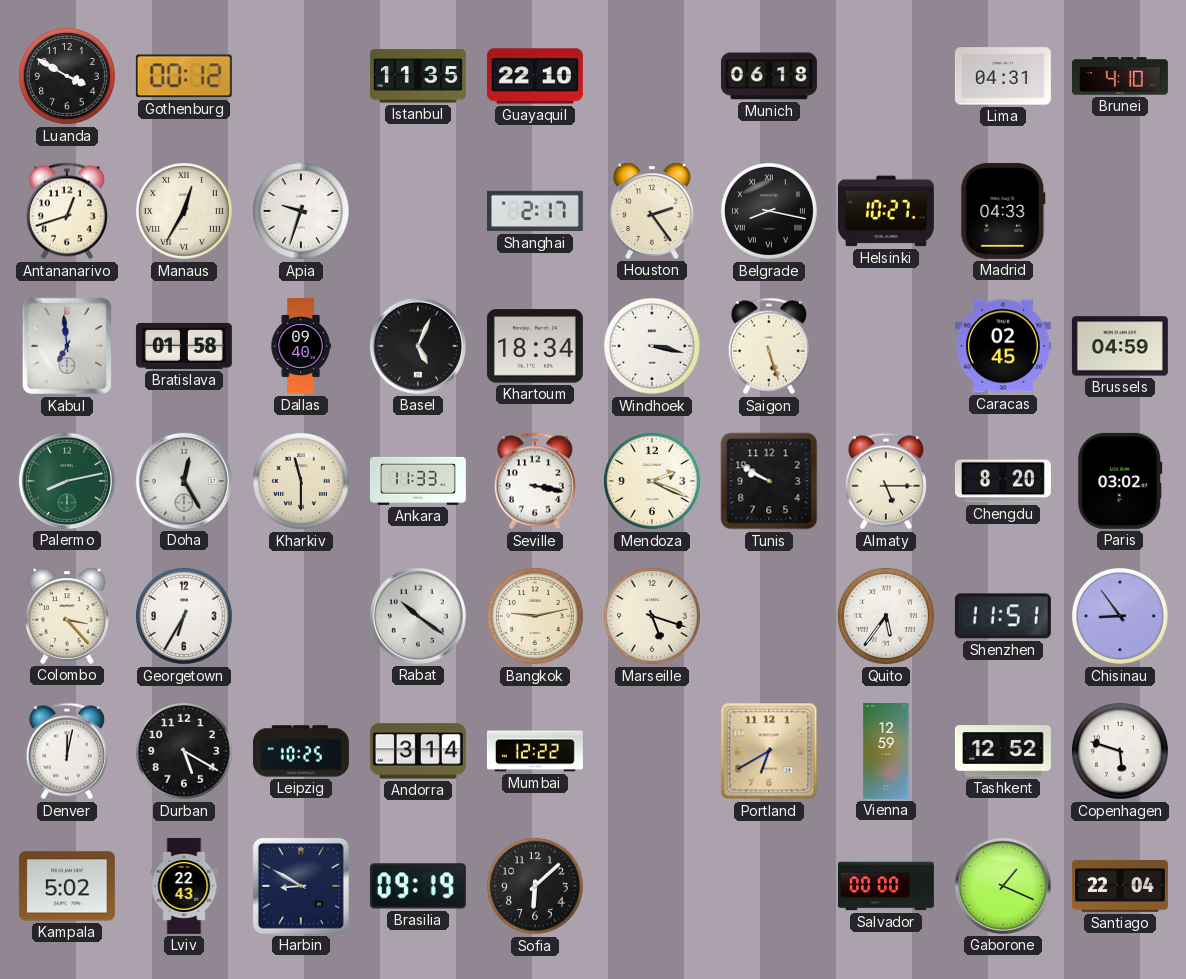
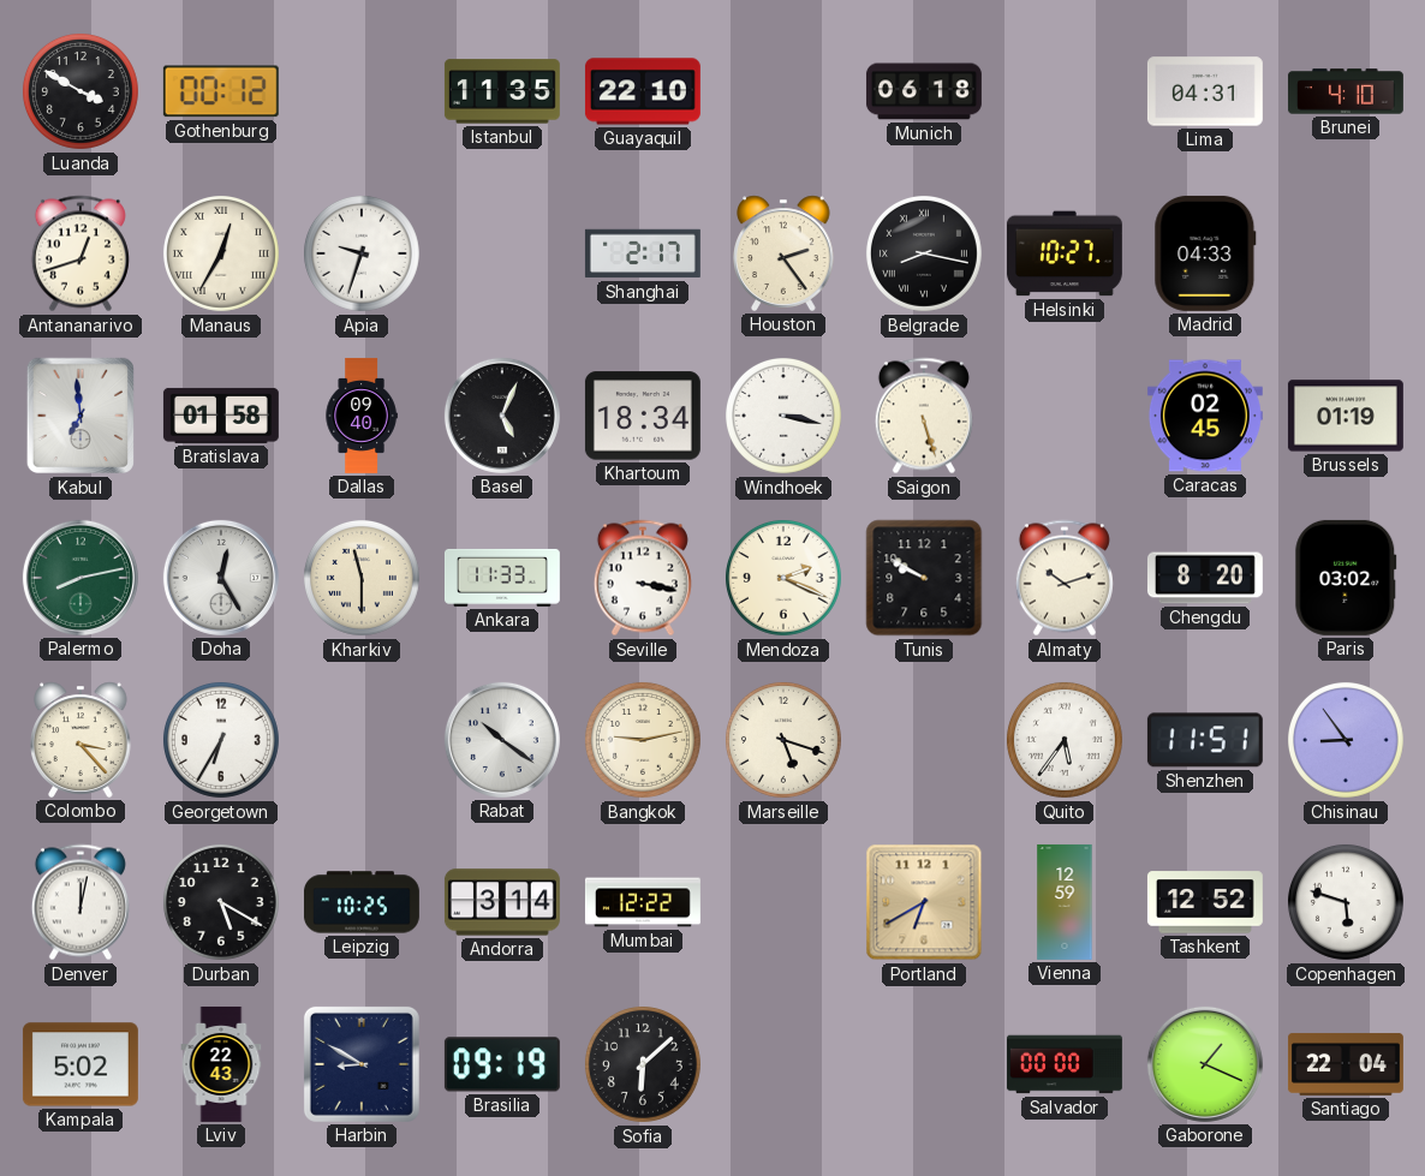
Brussels: 04:59 -> 01:19 (1346, 416)
Almaty: 5:15 -> 10:12 (1065, 578)
